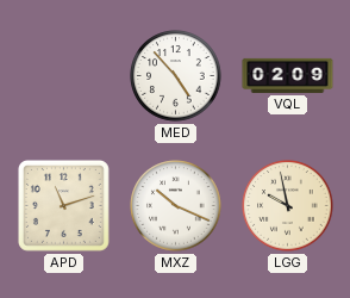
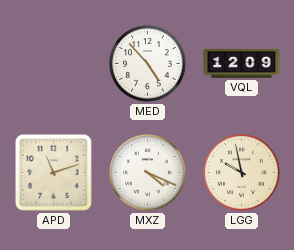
VQL: 02:09 -> 12:09 (242, 63)
MXZ: 10:19 -> 4:19 (148, 173)
